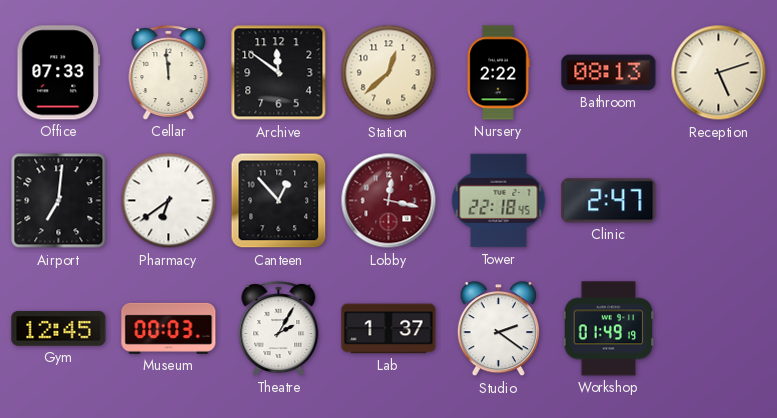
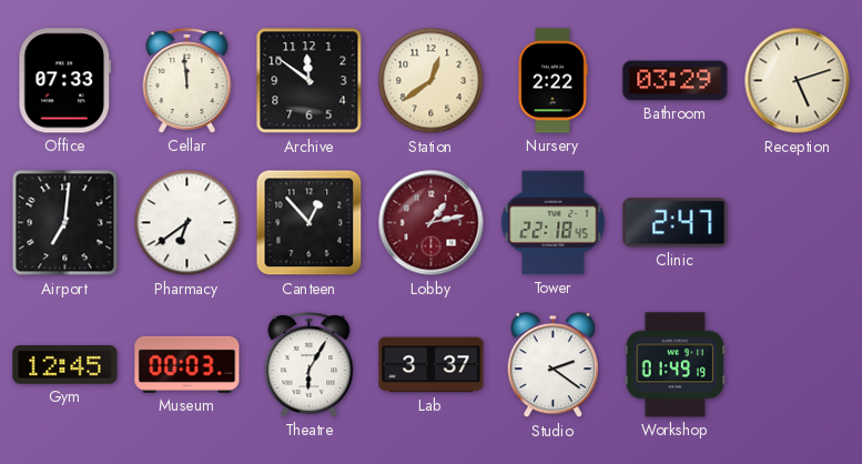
Station: 12:38 -> 12:39 (432, 81)
Bathroom: 08:13 -> 03:29 (676, 81)
Lobby: 12:17 -> 1:13 (432, 223)
Theatre: 2:05 -> 6:05 (310, 365)
Lab: 1:37 -> 3:37 (432, 365)
